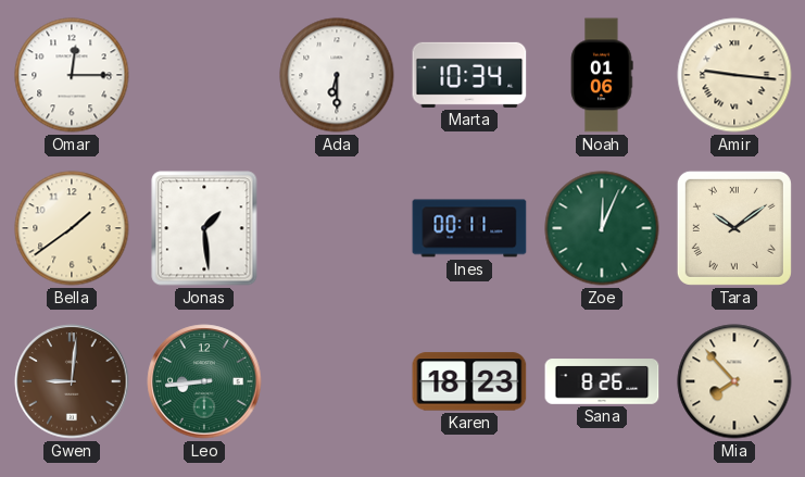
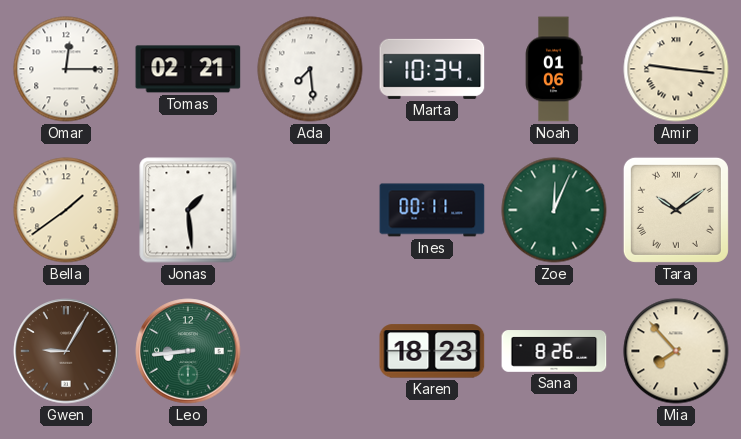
Tomas: none -> 02:21 (188, 69)
Ada: 6:30 -> 7:29 (310, 69)
Gwen: 9:01 -> 9:05 (66, 351)
